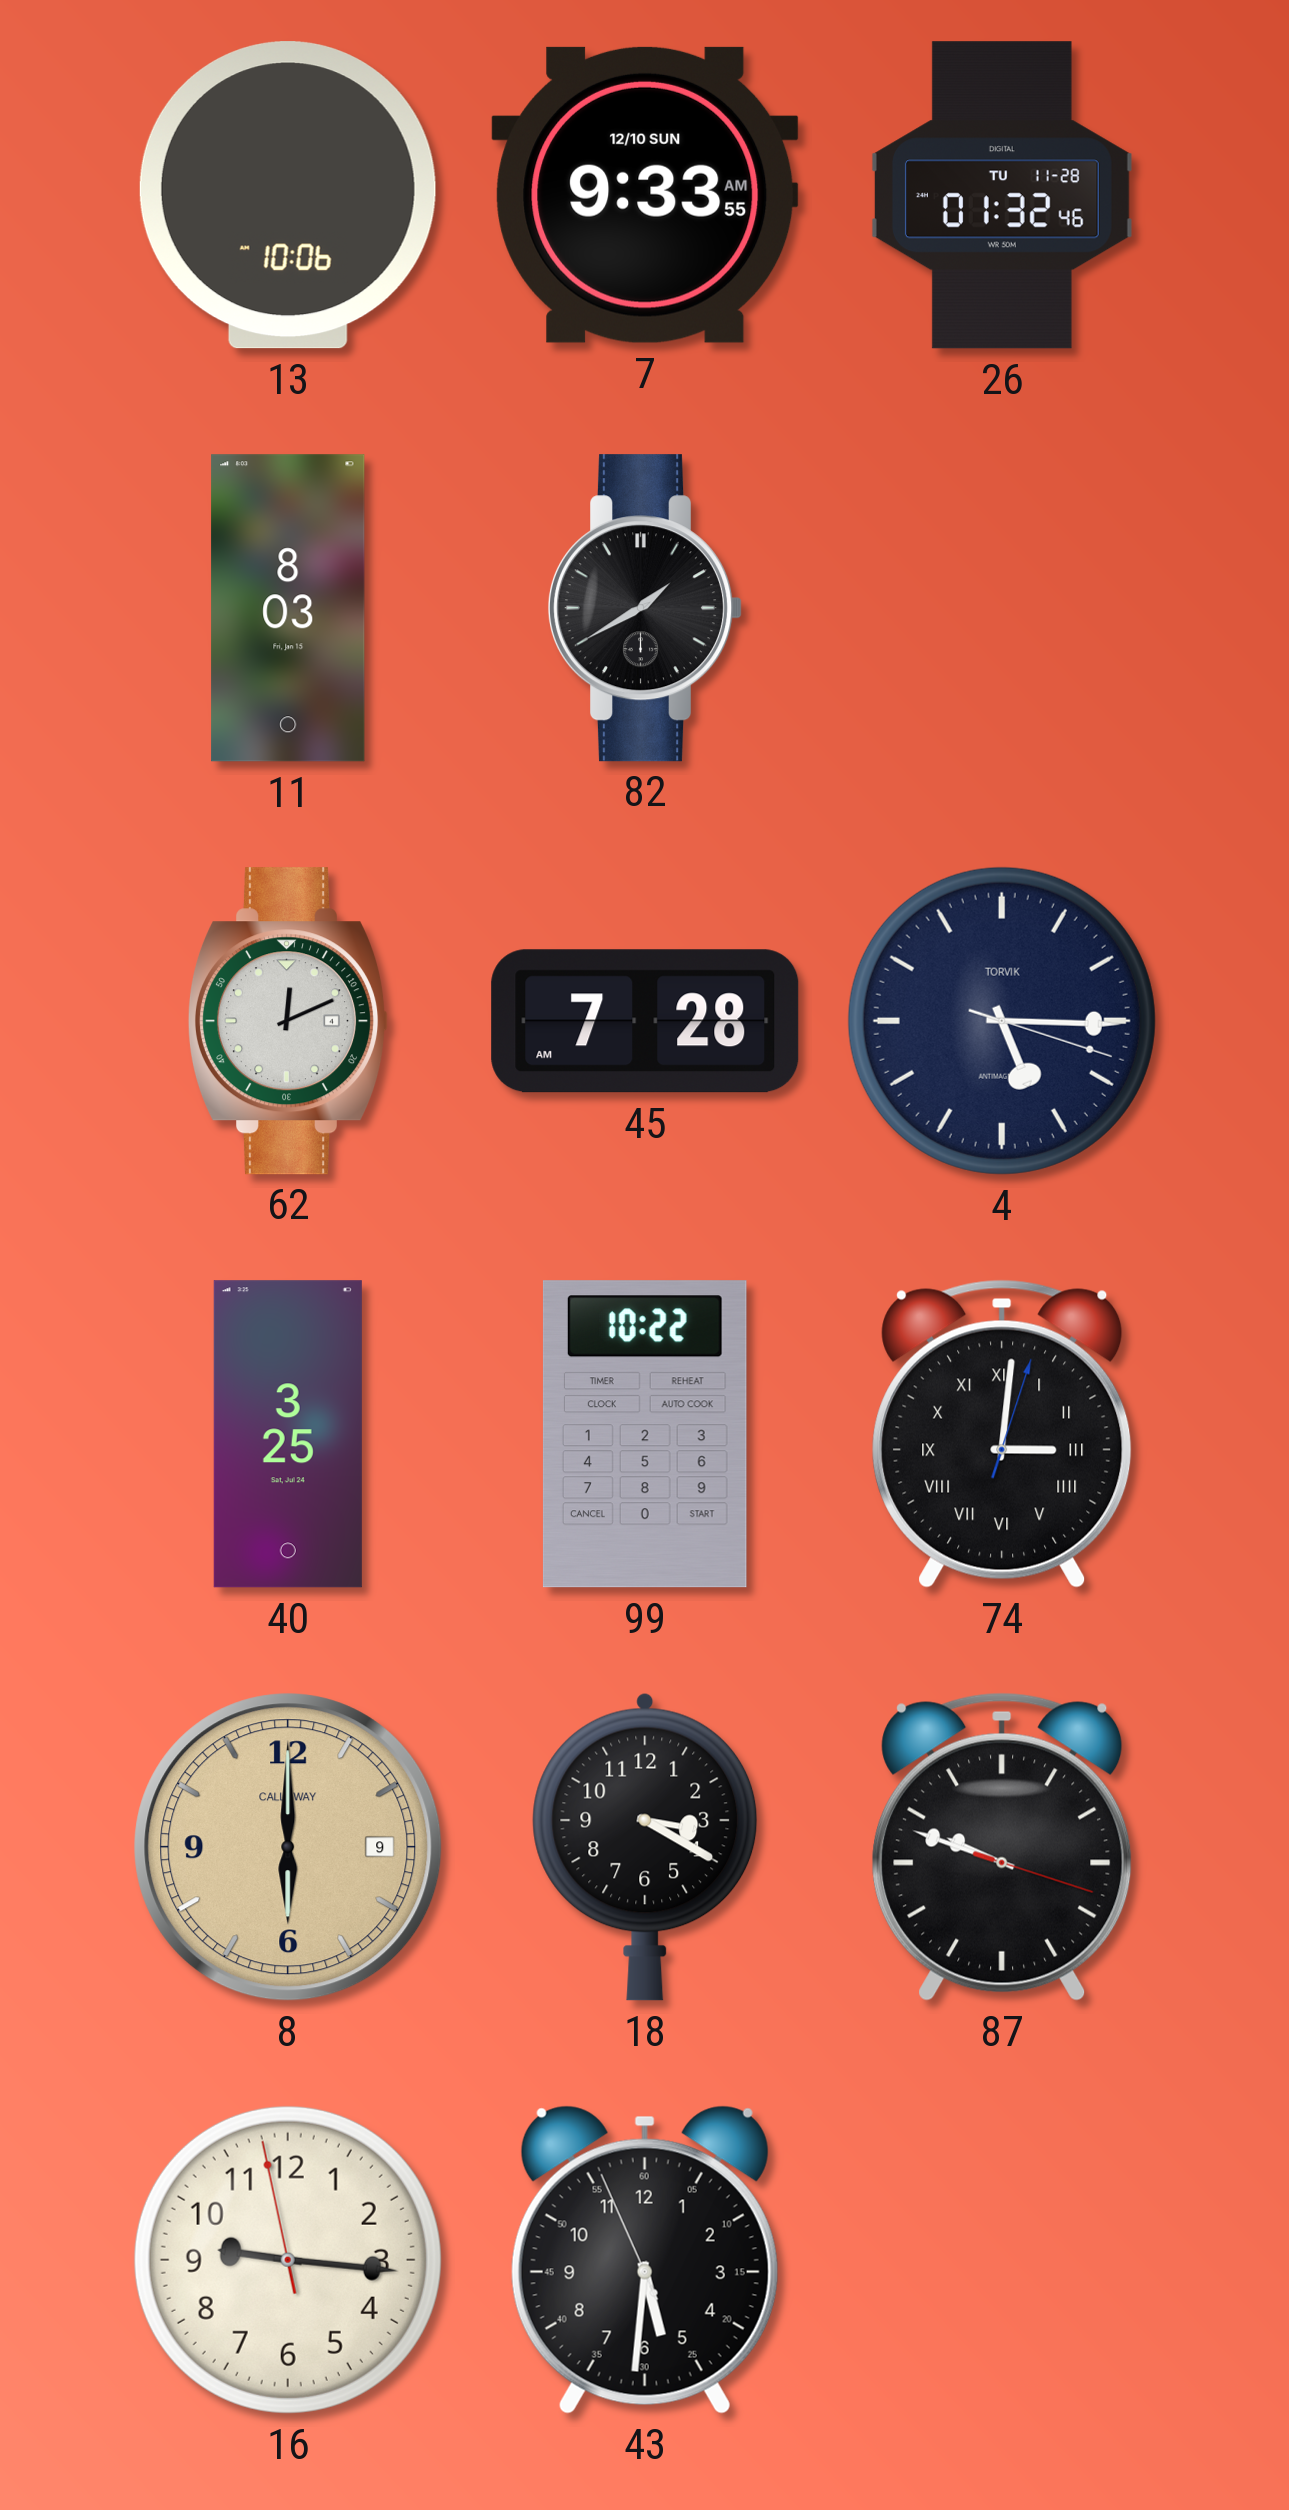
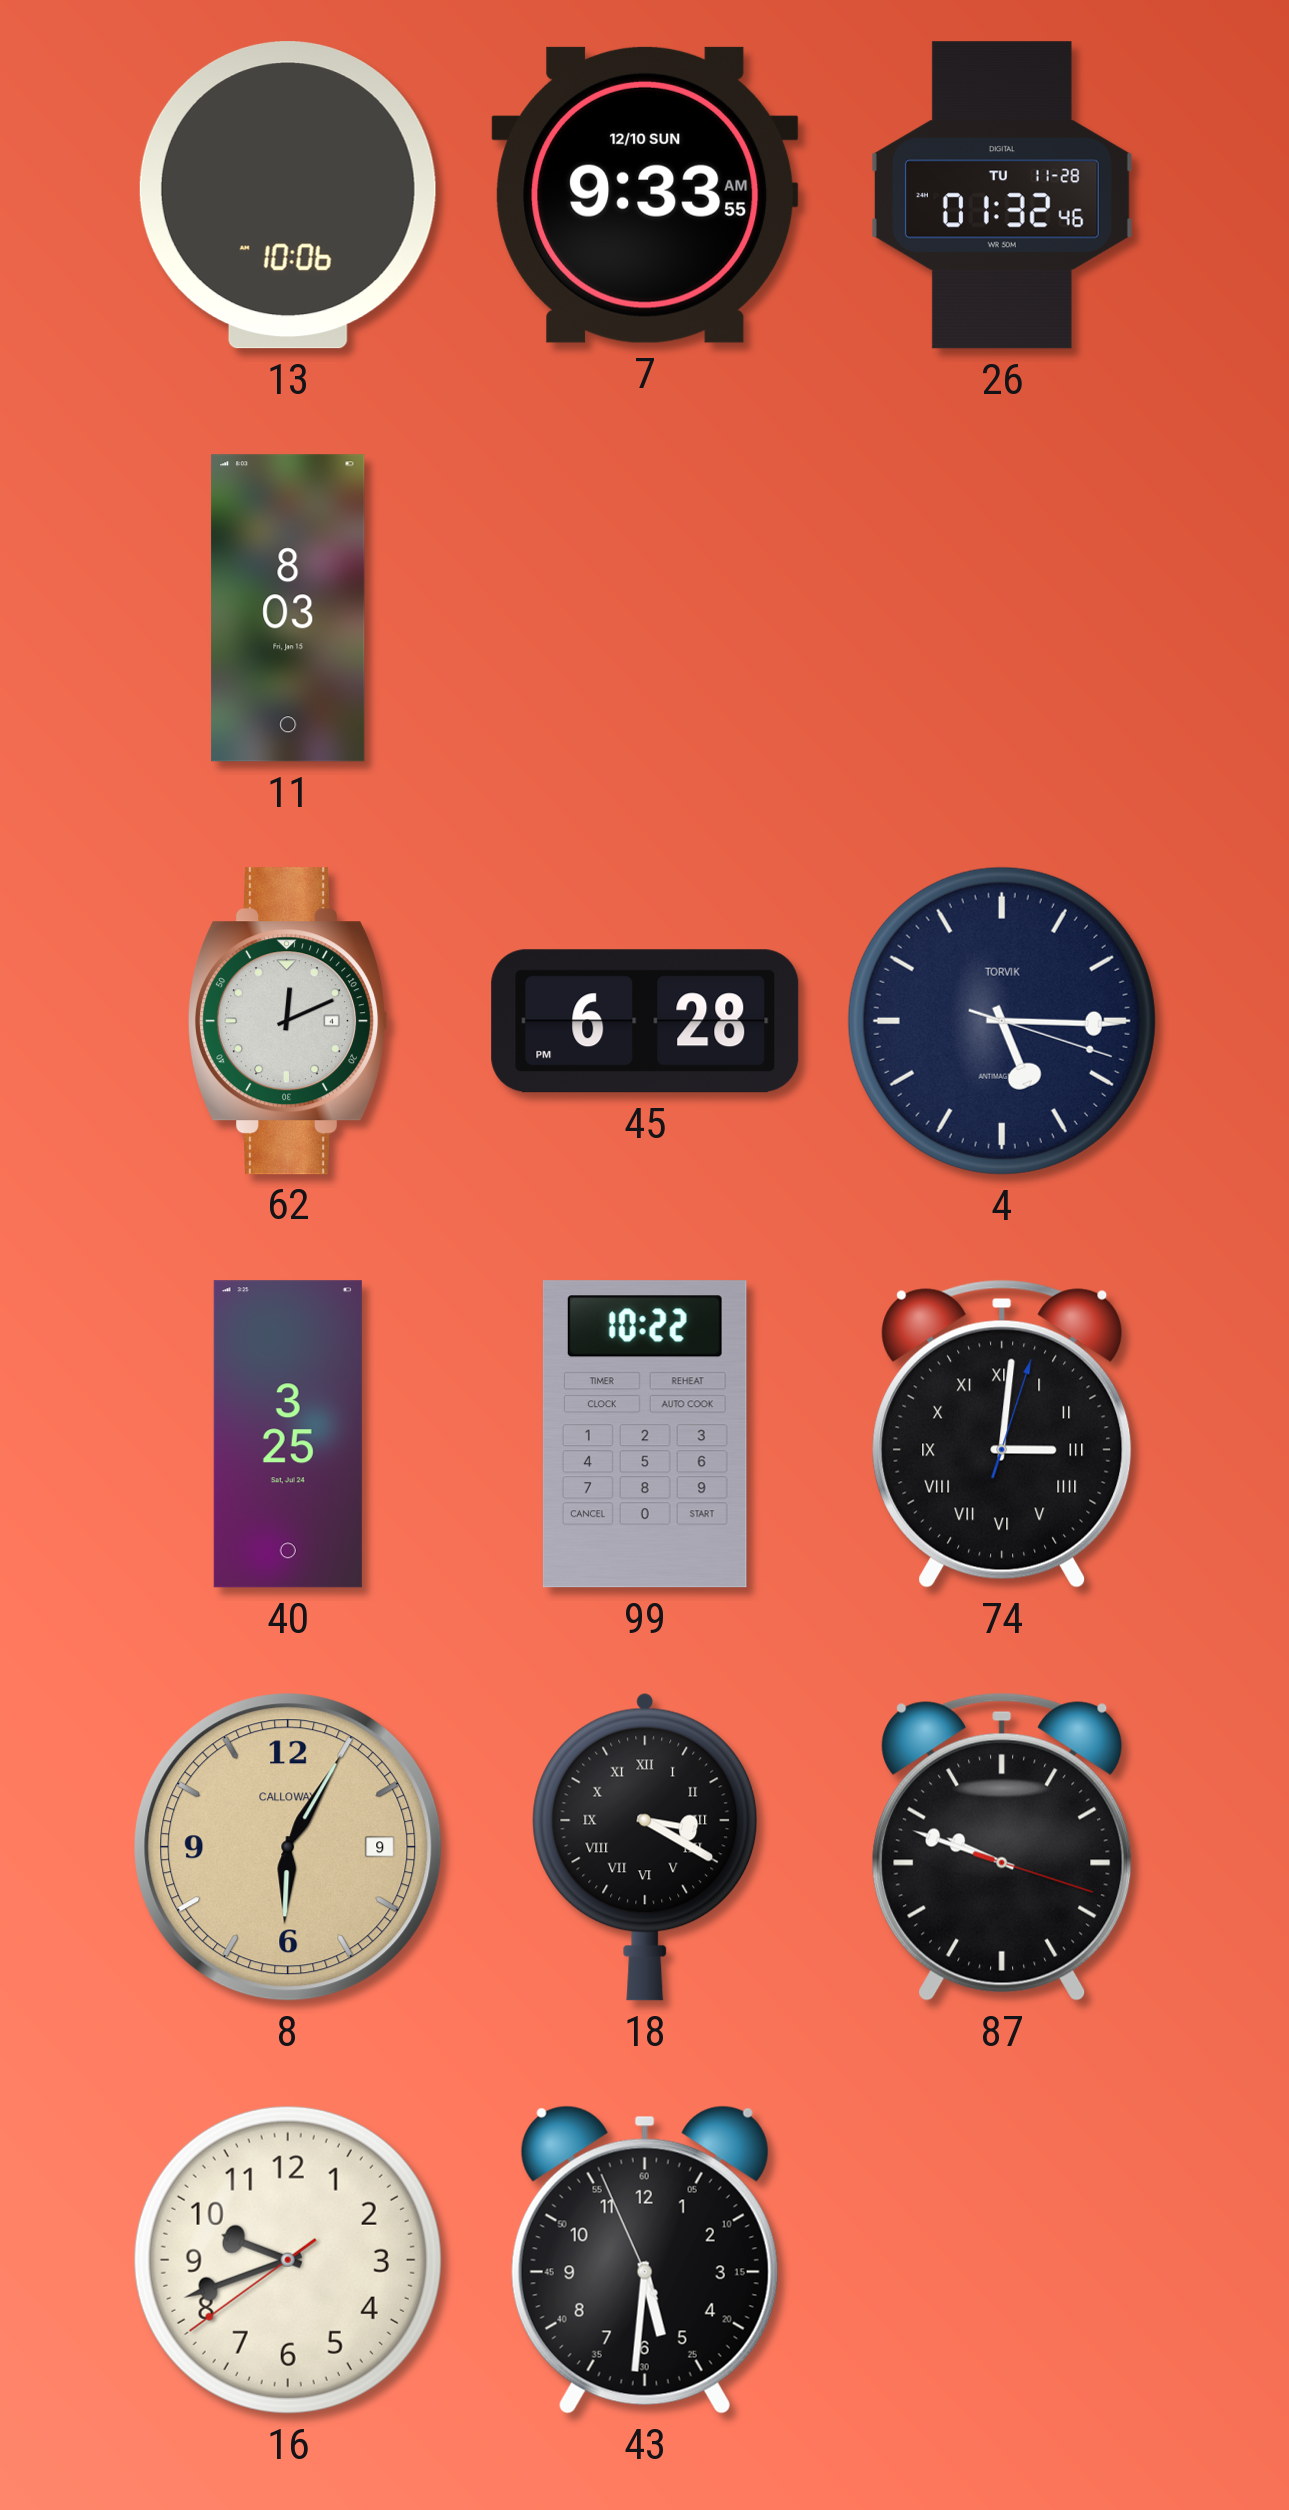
82: 1:40 -> none (645, 608)
45: 7:28 -> 6:28 (645, 1021)
8: 6:00 -> 6:05 (288, 1847)
18 numerals: Arabic -> Roman (645, 1847)
16: 9:15 -> 9:41 (288, 2260)
